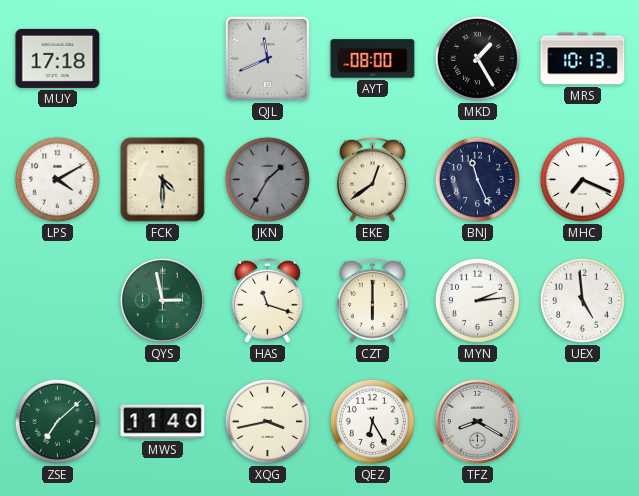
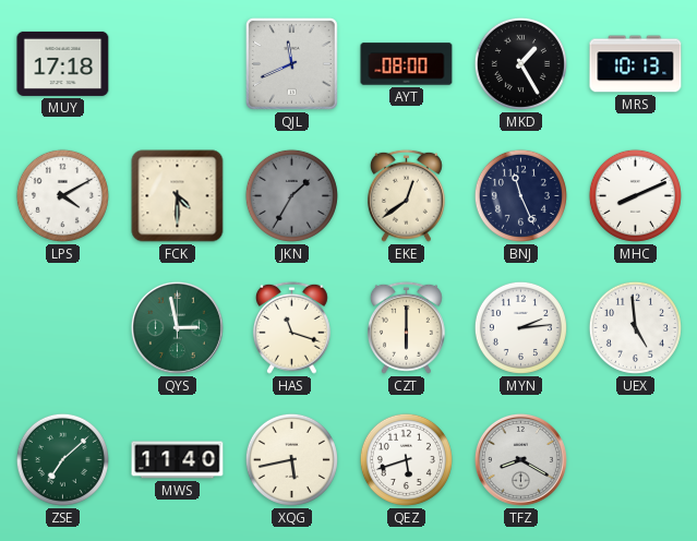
MHC: 7:19 -> 8:11 (635, 195)
XQG: 3:43 -> 5:43 (291, 459)
QEZ: 6:25 -> 5:42 (406, 459)
